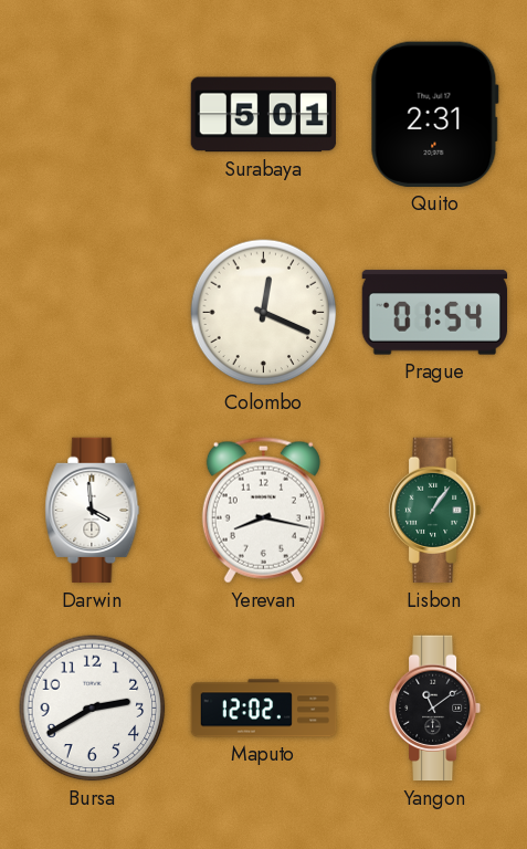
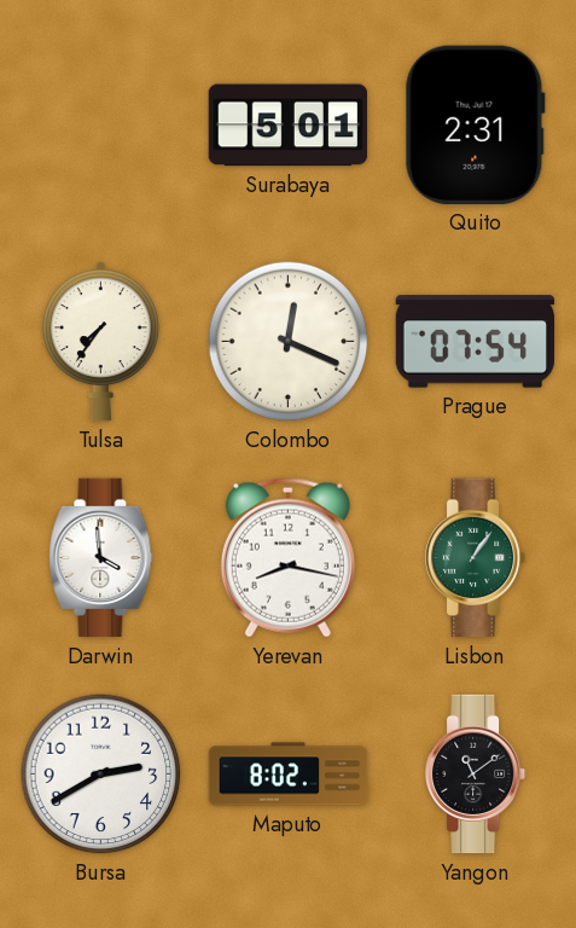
Tulsa: none -> 7:36 (100, 342)
Prague: 01:54 -> 07:54 (476, 342)
Maputo: 12:02 -> 8:02 (289, 775)
